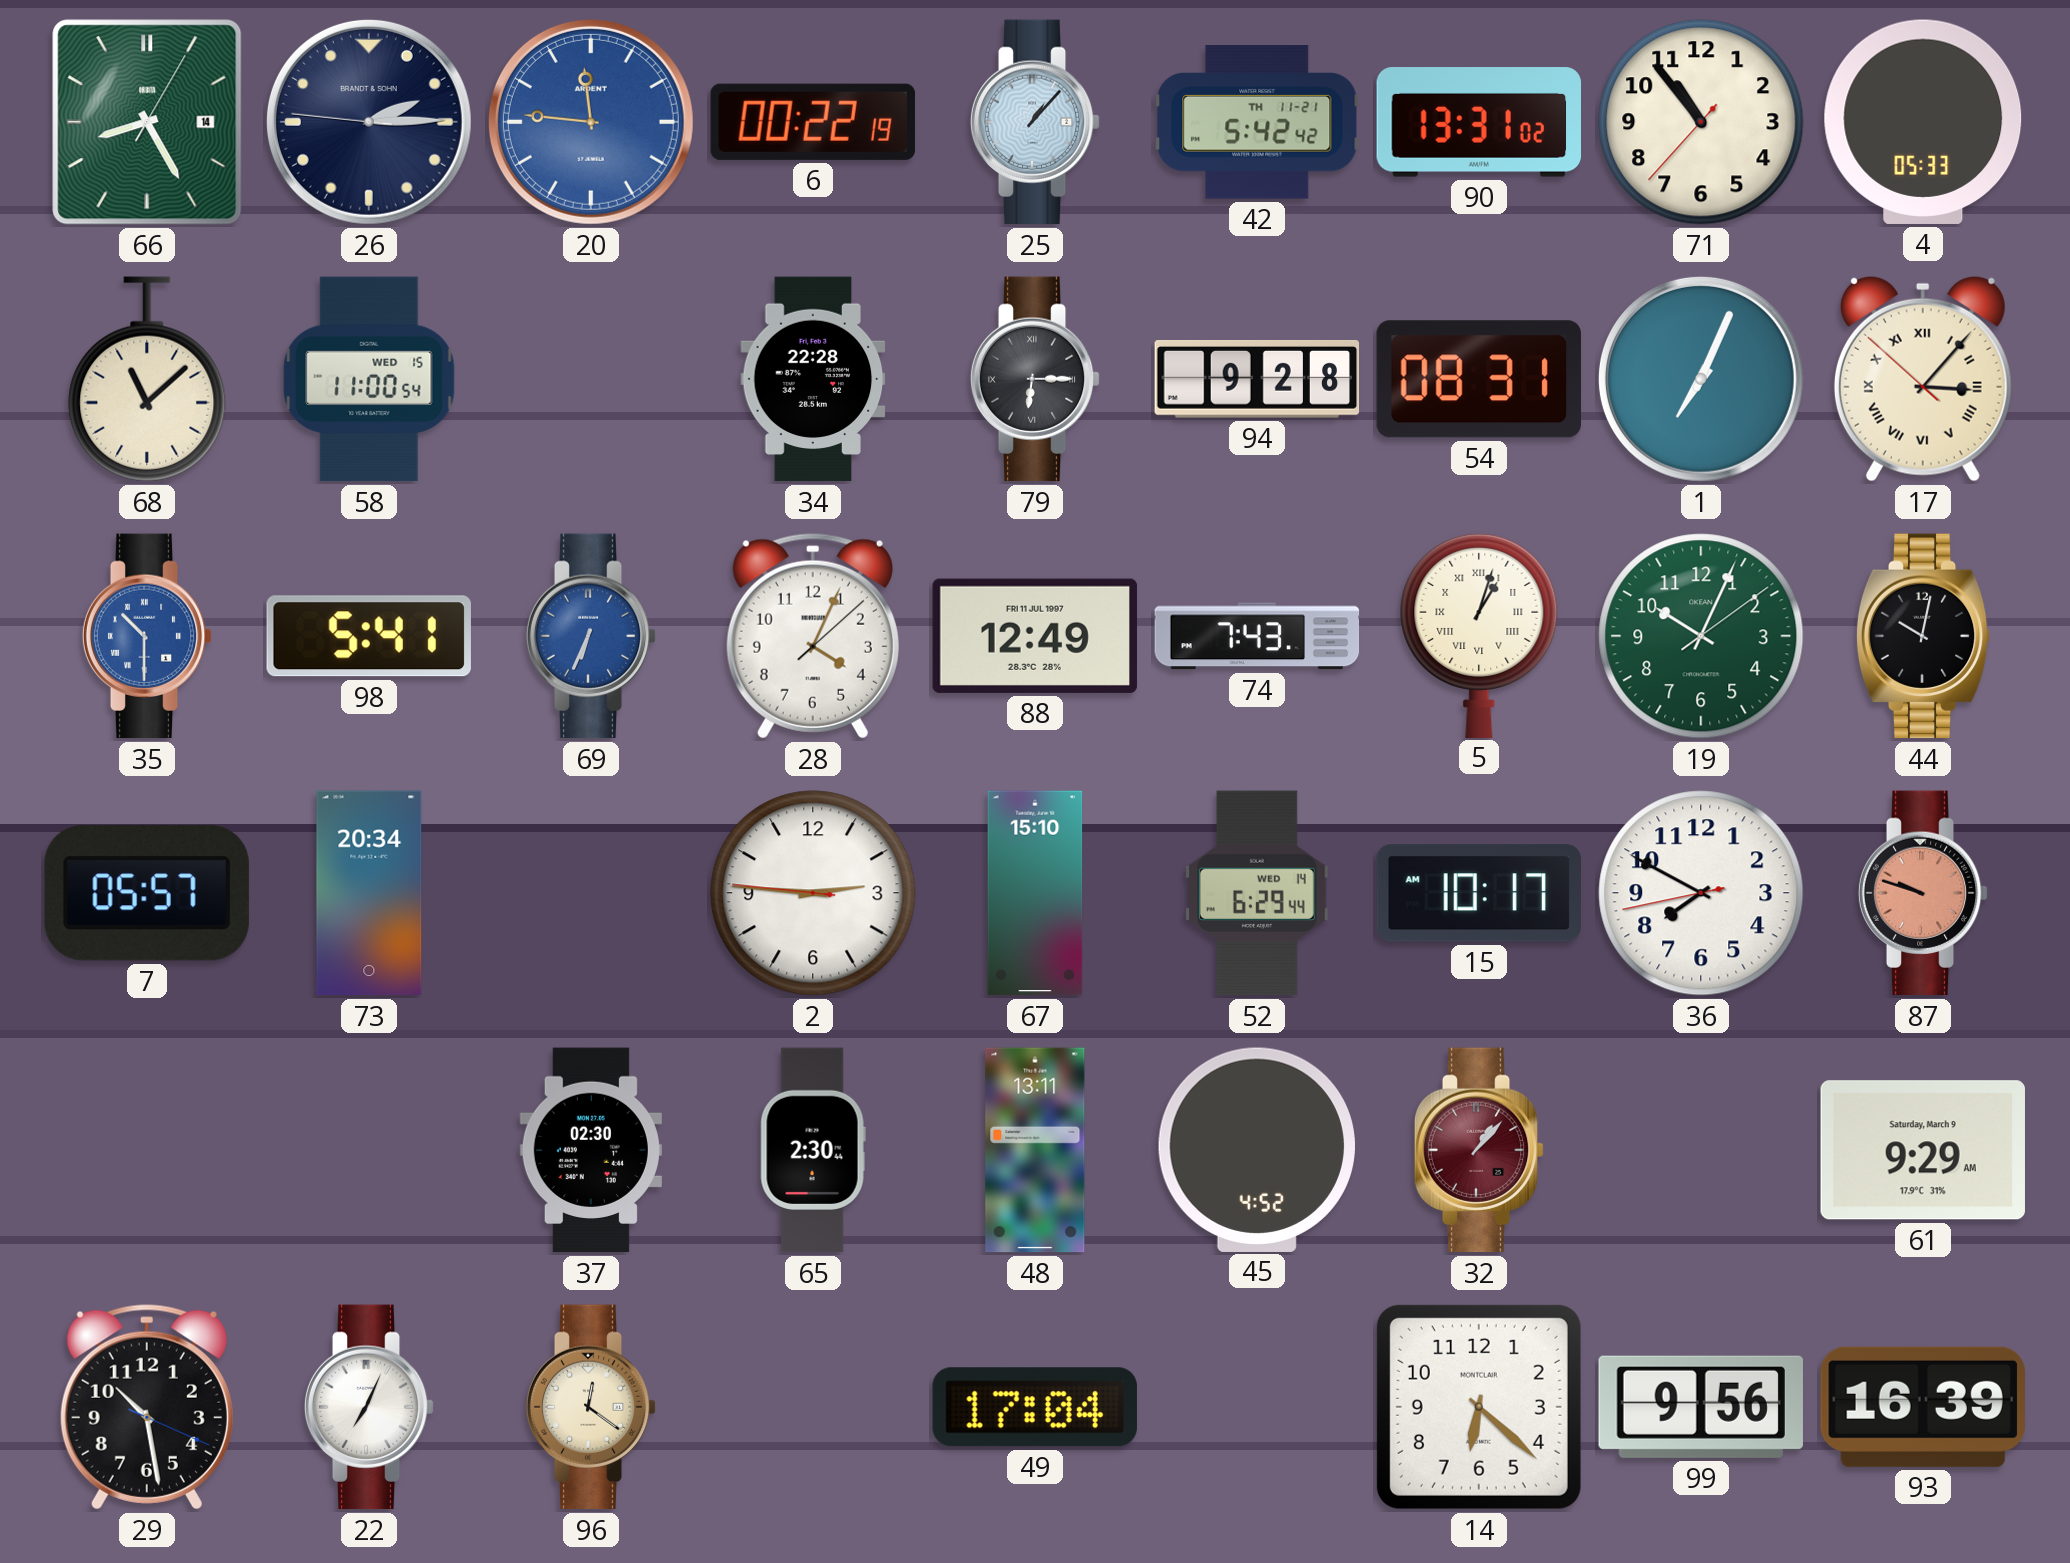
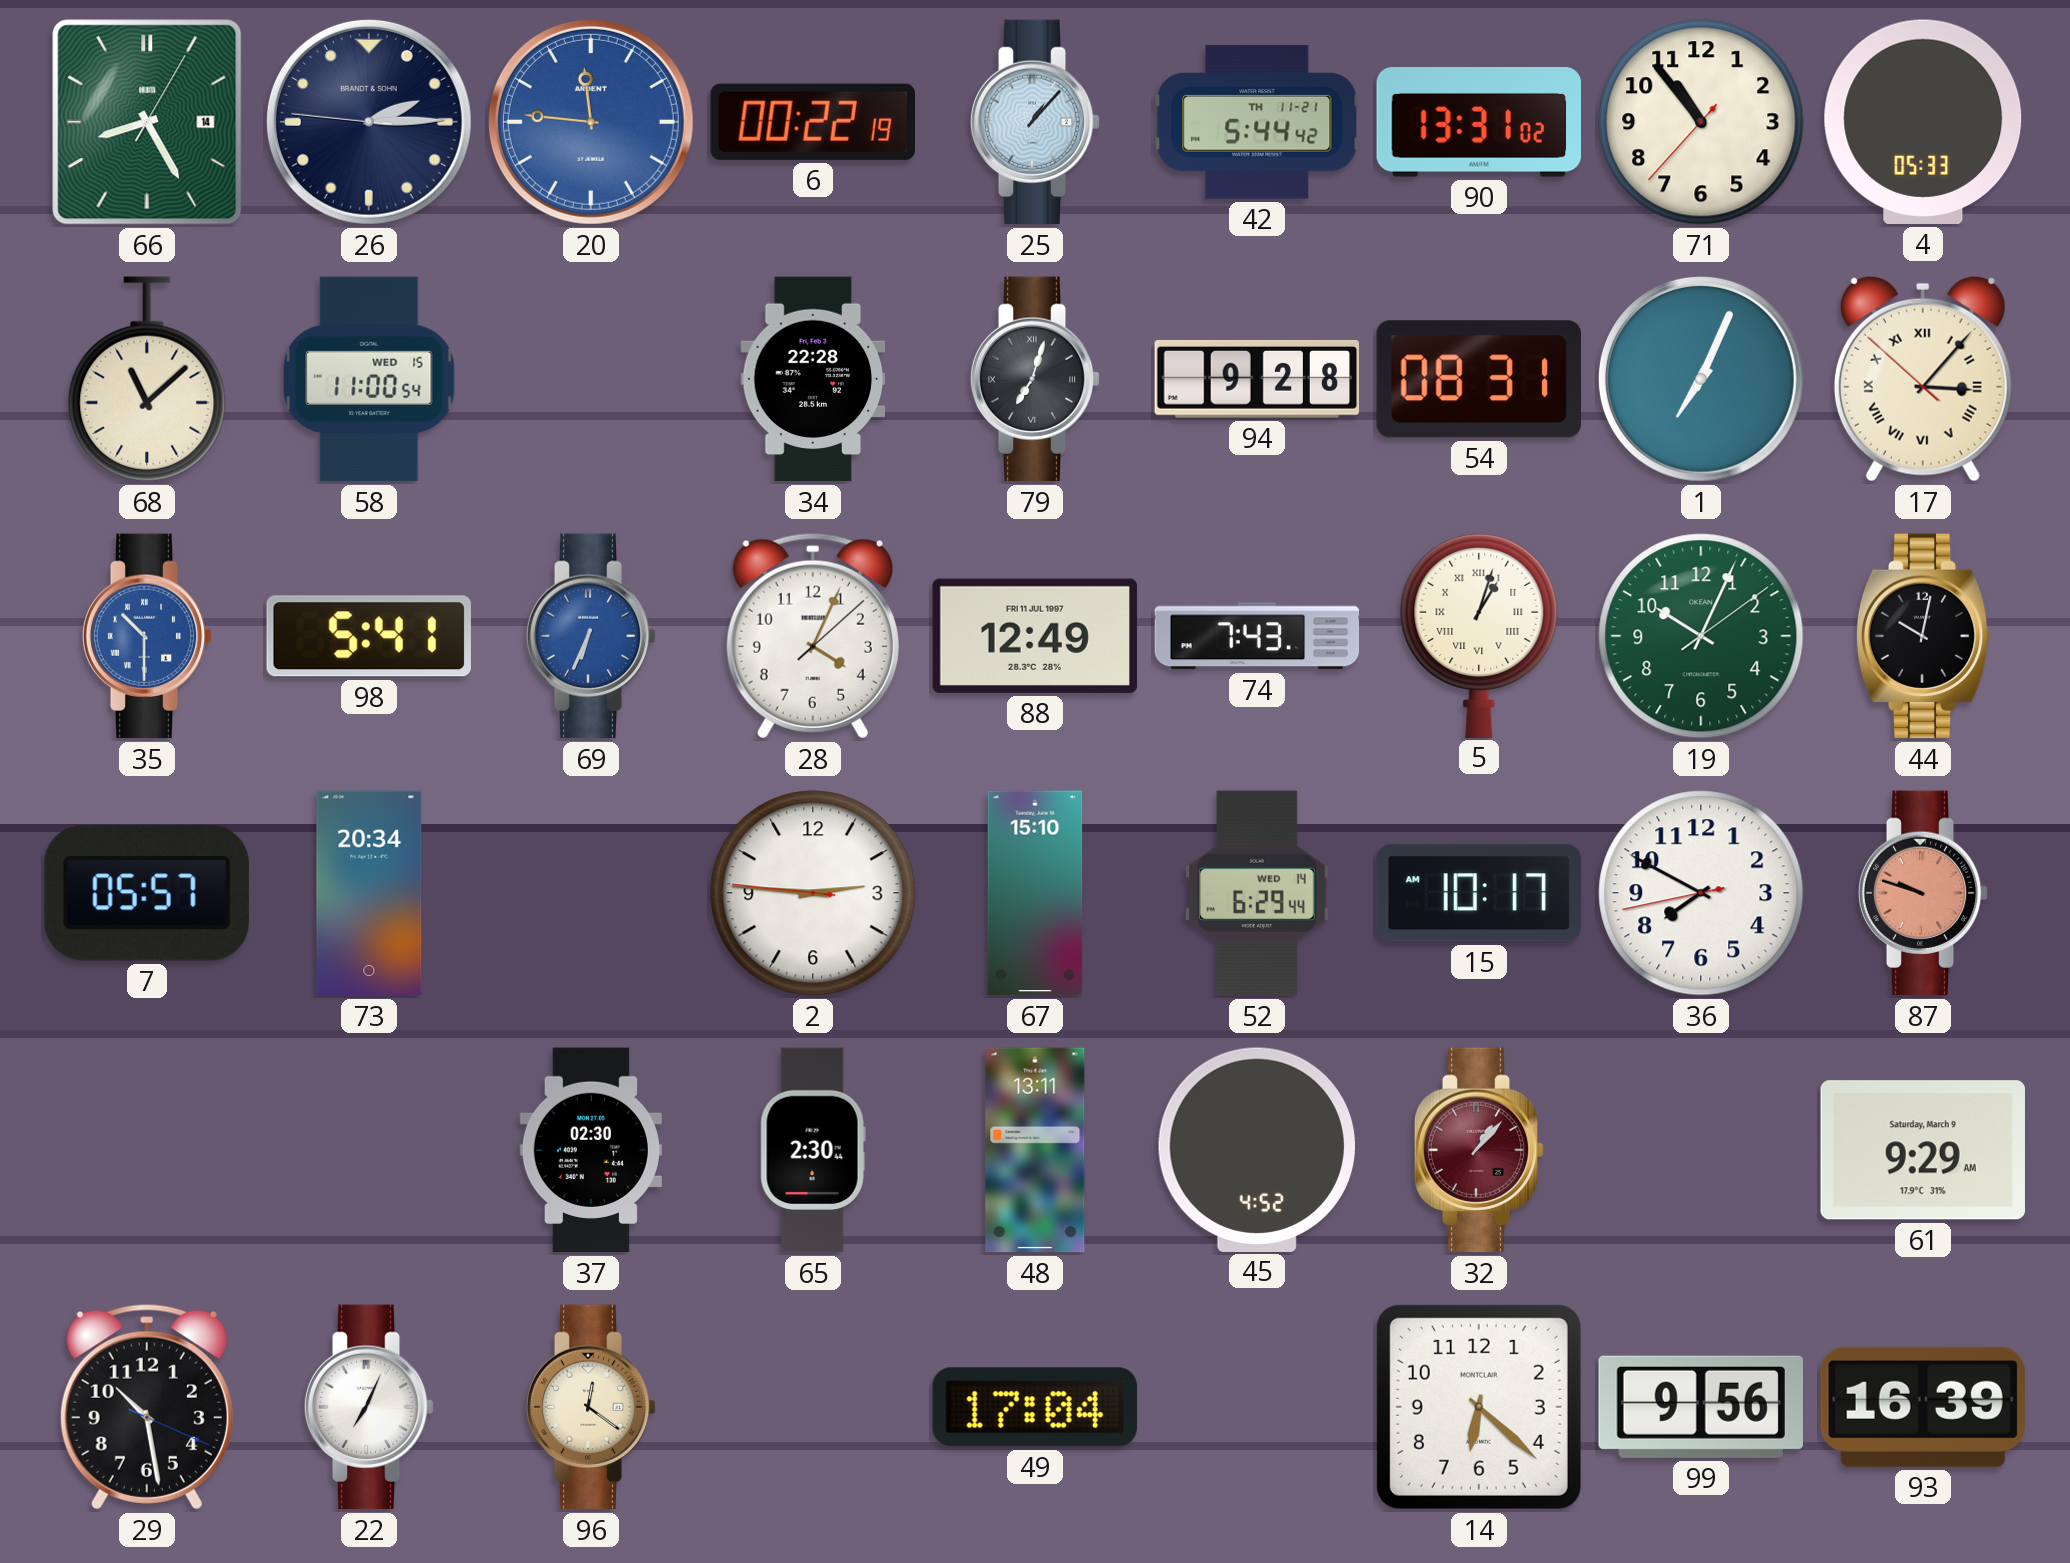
42: 5:42 -> 5:44 (1257, 122)
79: 6:15 -> 7:03 (1035, 379)
